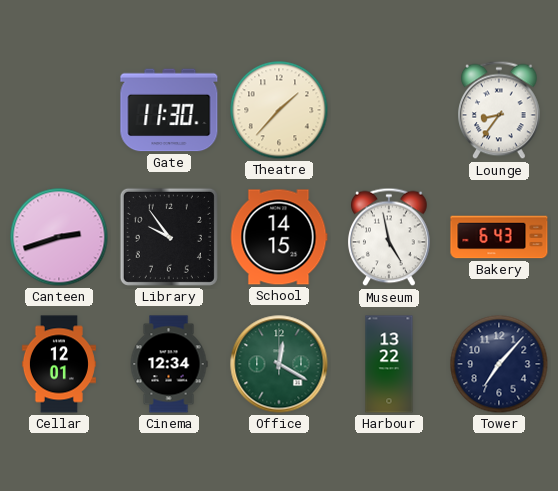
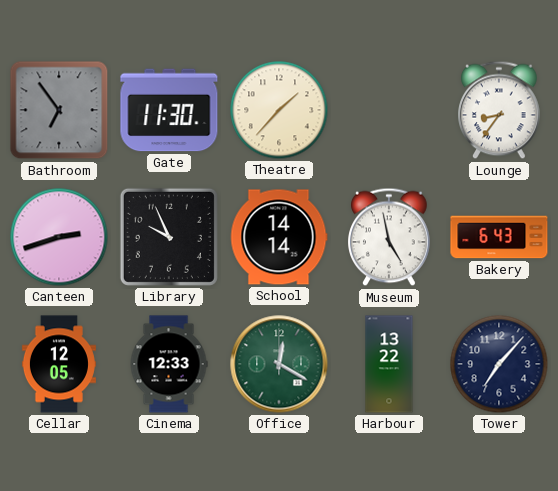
Bathroom: none -> 6:54 (59, 110)
Library: 9:54 -> 9:56 (169, 237)
School: 14:15 -> 14:14 (279, 237)
Cellar: 12:01 -> 12:05 (59, 364)
Cinema: 12:34 -> 12:33 (169, 364)
